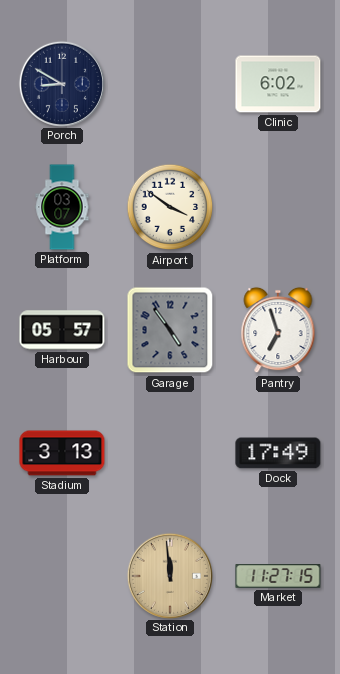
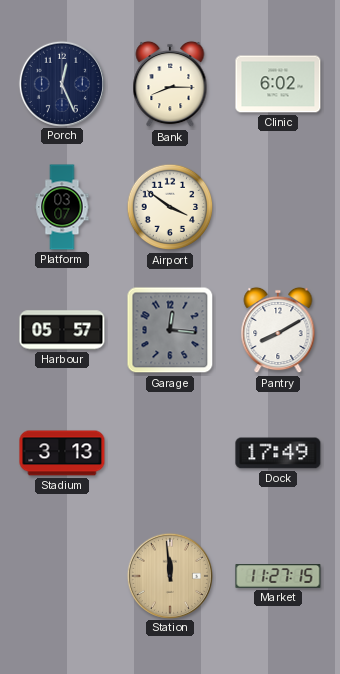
Porch: 8:50 -> 12:26 (61, 83)
Bank: none -> 8:15 (170, 84)
Garage: 4:54 -> 12:16 (170, 330)
Pantry: 6:57 -> 8:10 (278, 330)
